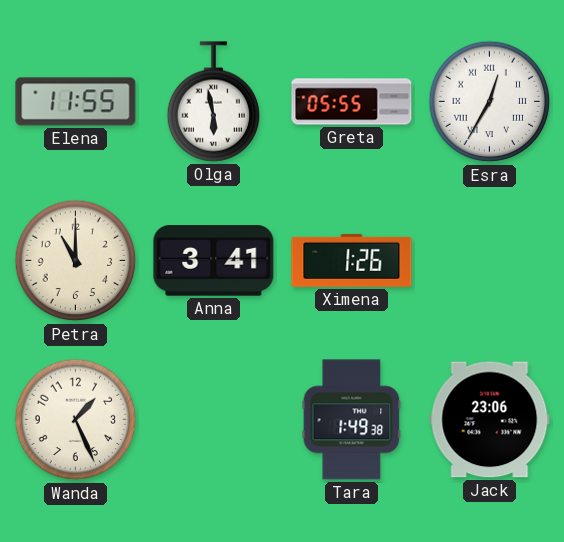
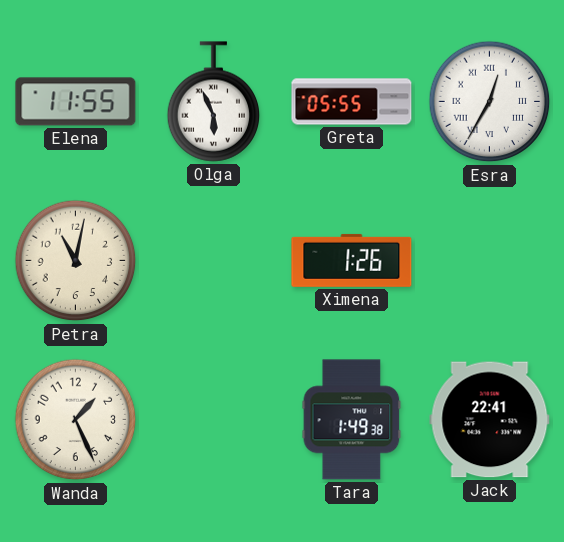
Olga: 5:58 -> 5:56 (214, 102)
Petra: 11:00 -> 11:02 (76, 261)
Anna: 3:41 -> none (214, 261)
Jack: 23:06 -> 22:41 (490, 420)
